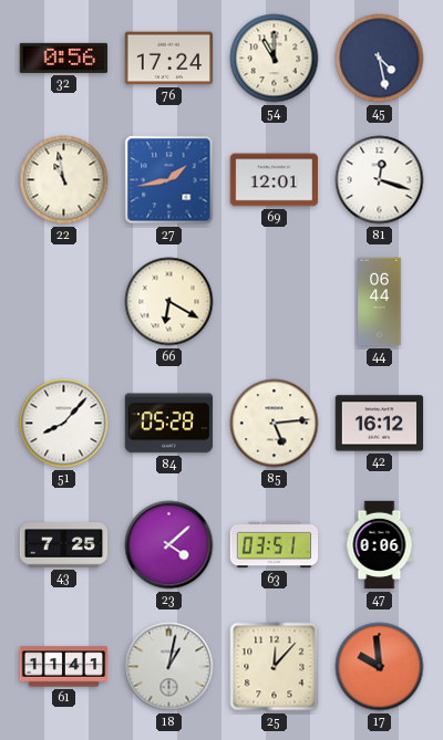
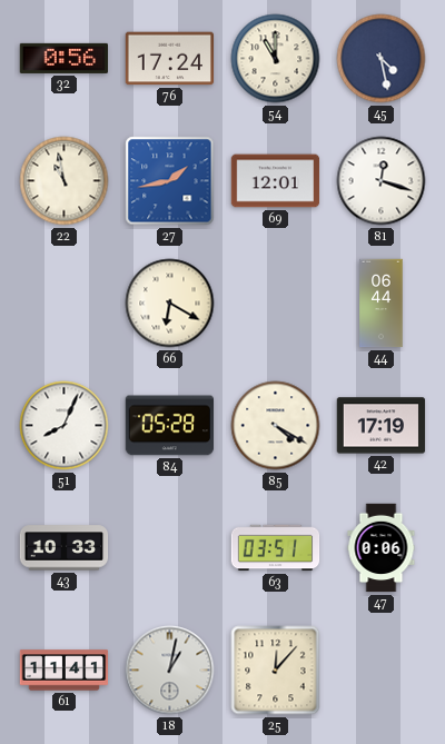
51: 8:07 -> 8:04 (65, 426)
85: 5:14 -> 4:20 (276, 426)
42: 16:12 -> 17:19 (382, 426)
43: 7:25 -> 10:33 (65, 548)
23: 4:08 -> none (169, 545)
17: 9:59 -> none (380, 667)
